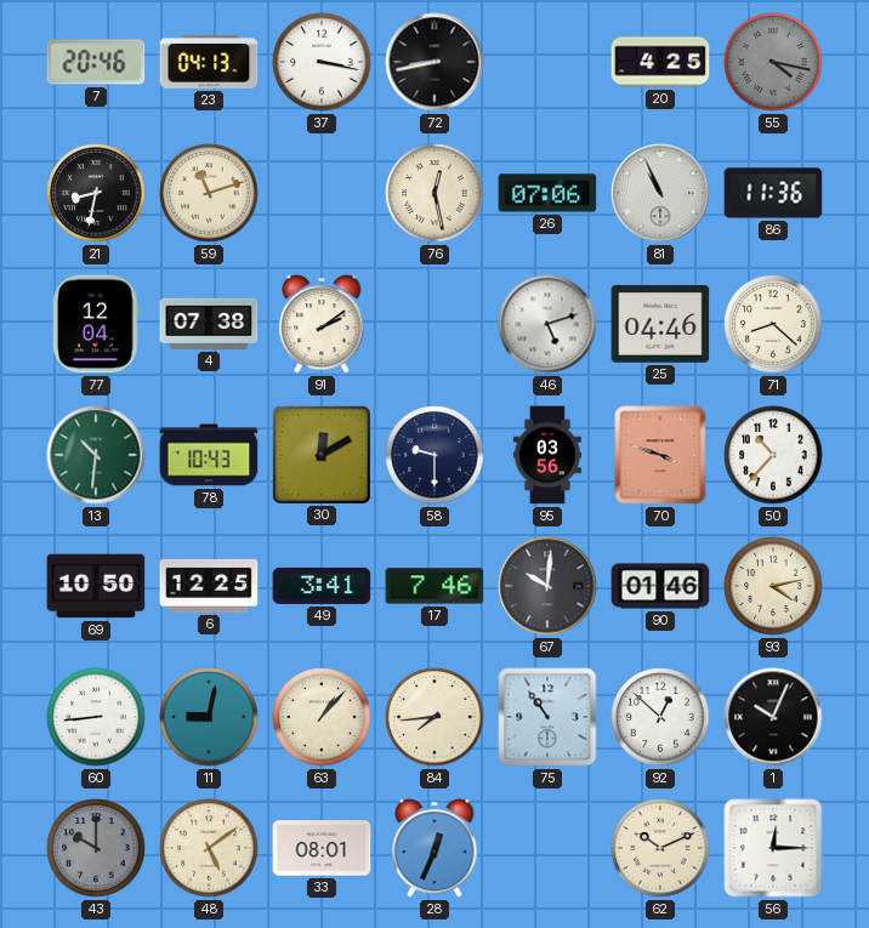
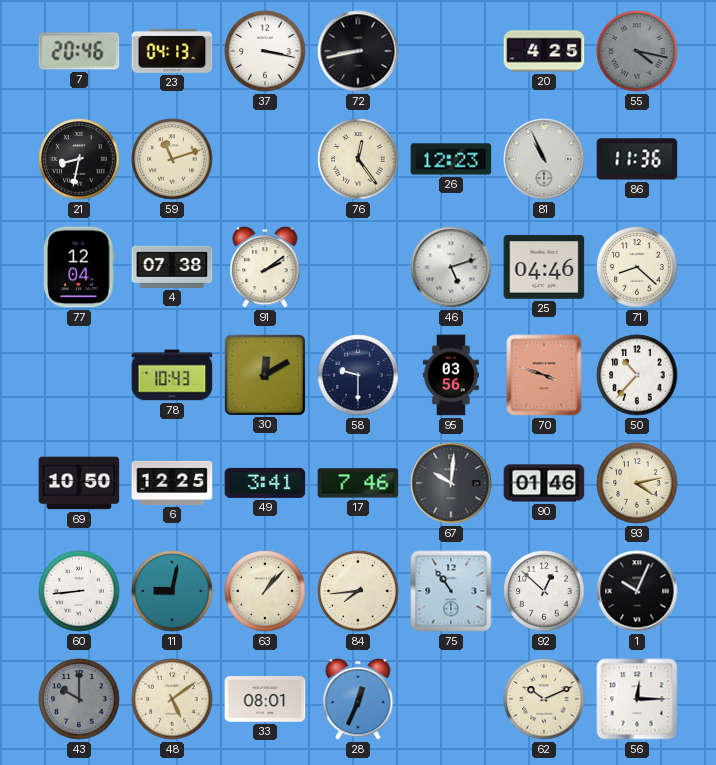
76: 12:28 -> 12:24 (358, 159)
26: 07:06 -> 12:23 (451, 159)
13: 10:31 -> none (96, 455)
